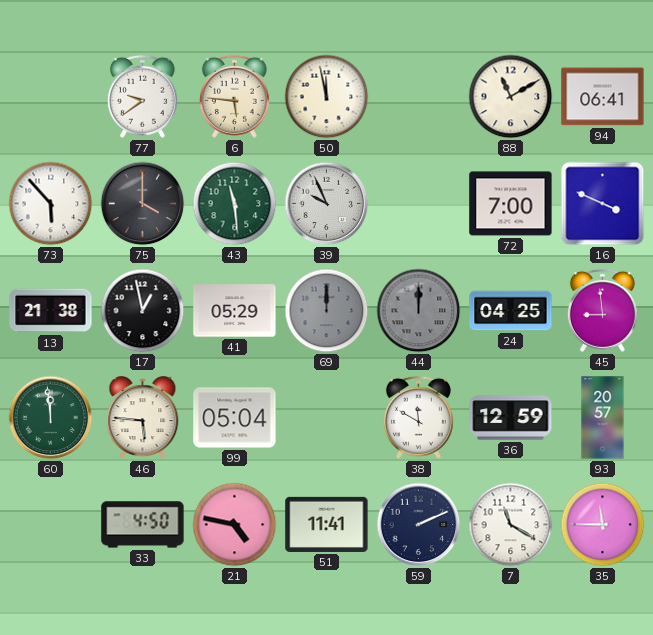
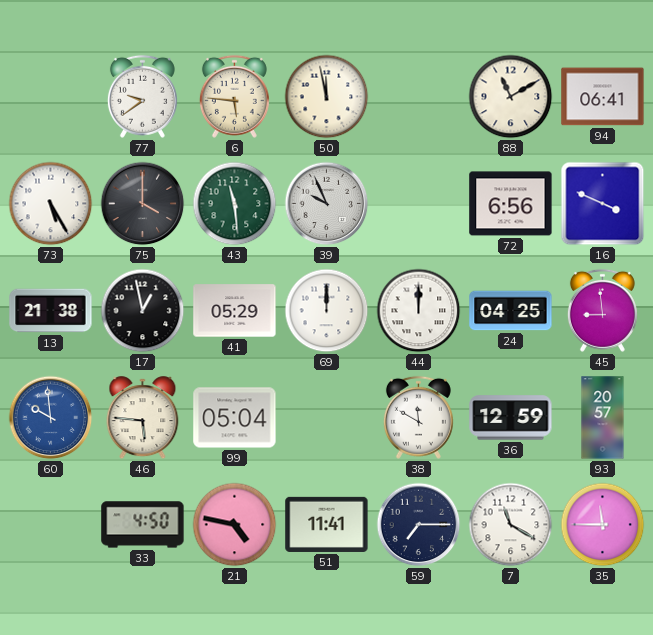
73: 5:53 -> 5:25 (51, 204)
72: 7:00 -> 6:56 (511, 204)
69 dial: grey -> white (327, 311)
44 dial: grey -> white (419, 311)
60: 11:59 -> 9:59 (51, 418)
60 dial: green -> blue (51, 418)
59: 2:11 -> 7:15 (419, 525)
